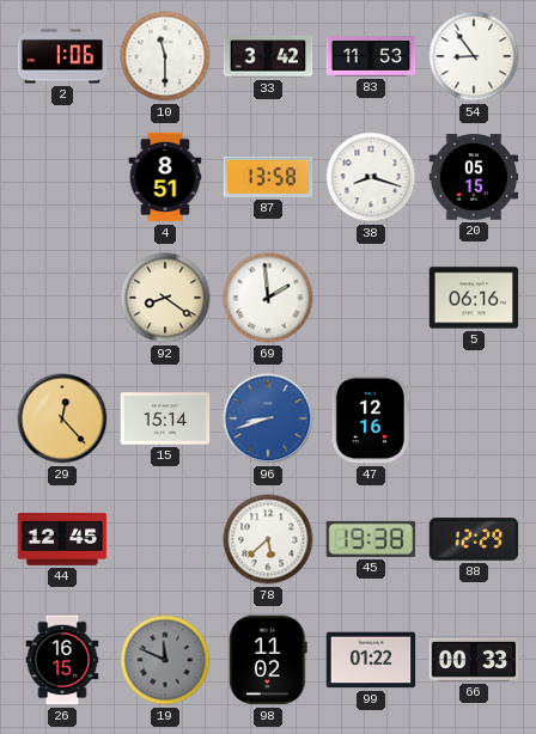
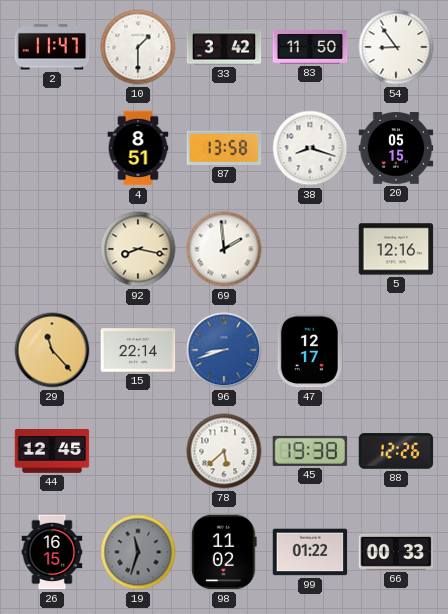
2: 1:06 -> 11:47 (52, 47)
10: 11:30 -> 1:30 (138, 47)
83: 11:53 -> 11:50 (310, 47)
92: 8:21 -> 8:17 (138, 249)
5: 06:16 -> 12:16 (396, 249)
29: 12:23 -> 11:23 (52, 350)
15: 15:14 -> 22:14 (138, 350)
47: 12:16 -> 12:17 (310, 350)
88: 12:29 -> 12:26 (396, 451)
19: 11:49 -> 11:33 (138, 552)
